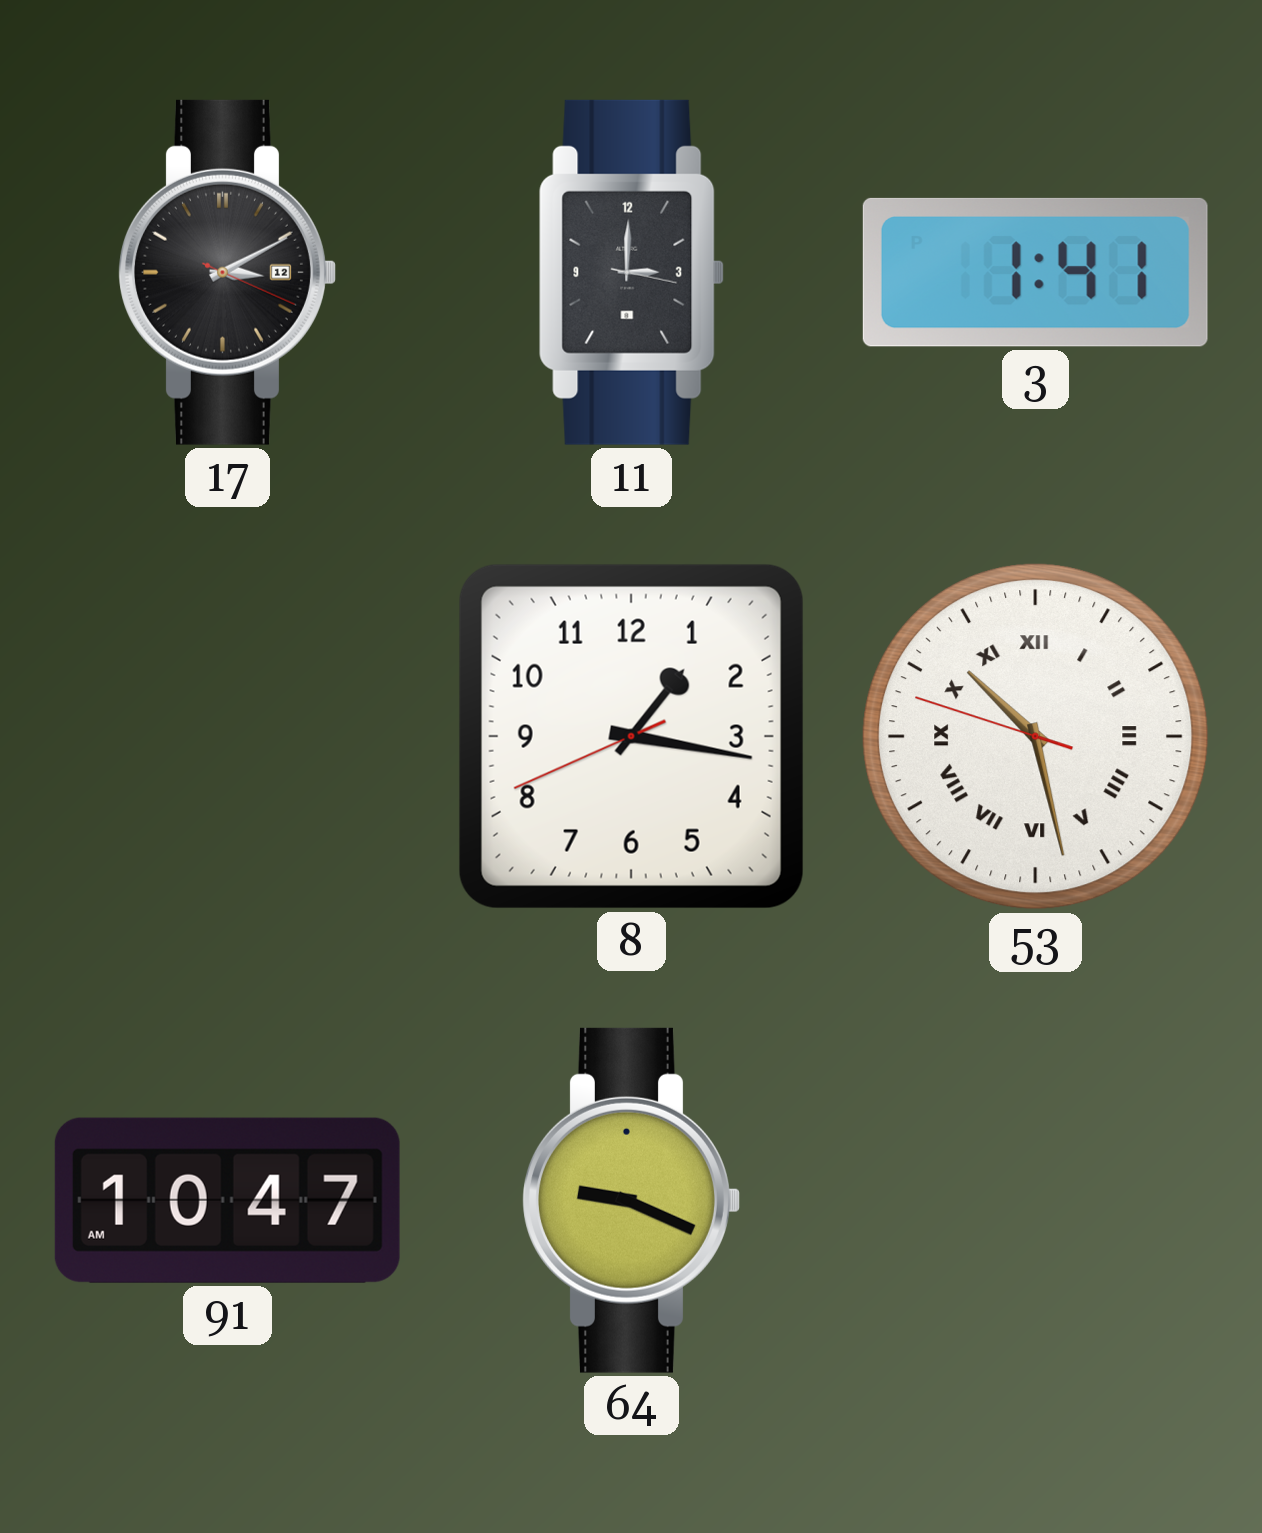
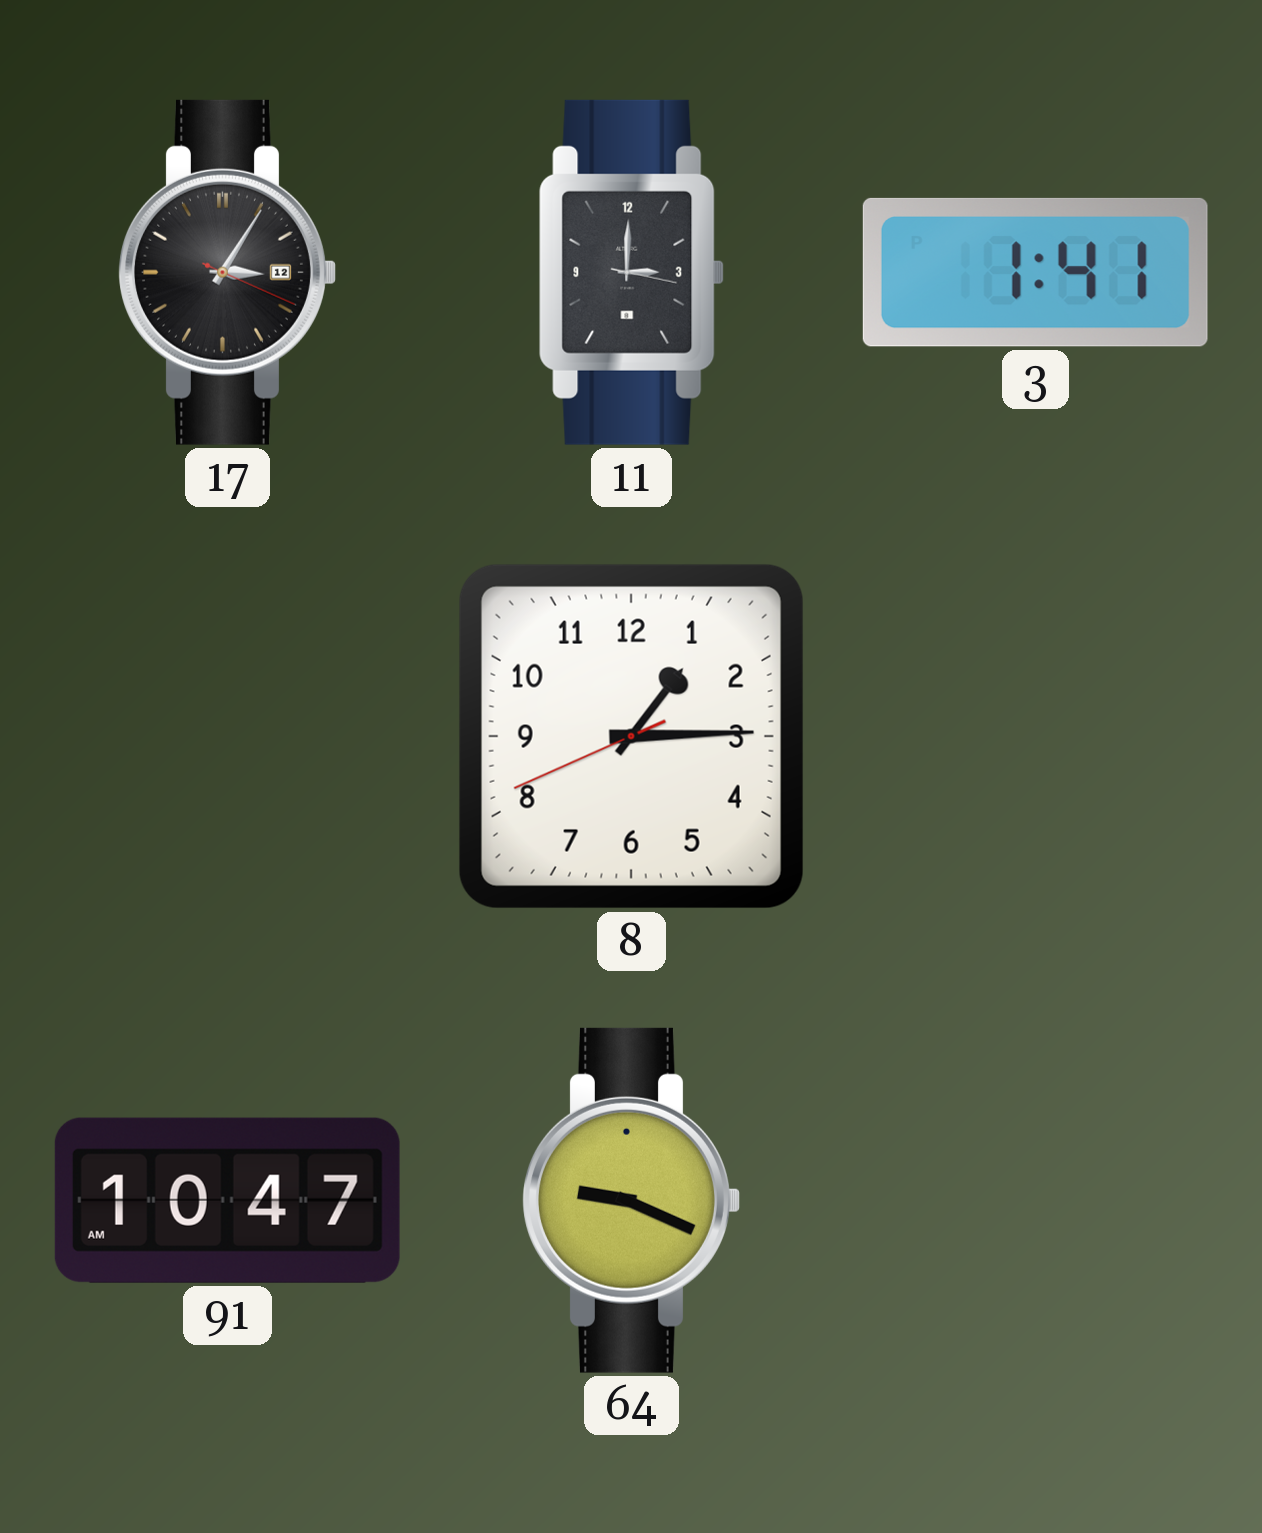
17: 3:10 -> 3:05 (227, 272)
8: 1:16 -> 1:14 (631, 736)
53: 10:27 -> none (1036, 737)
